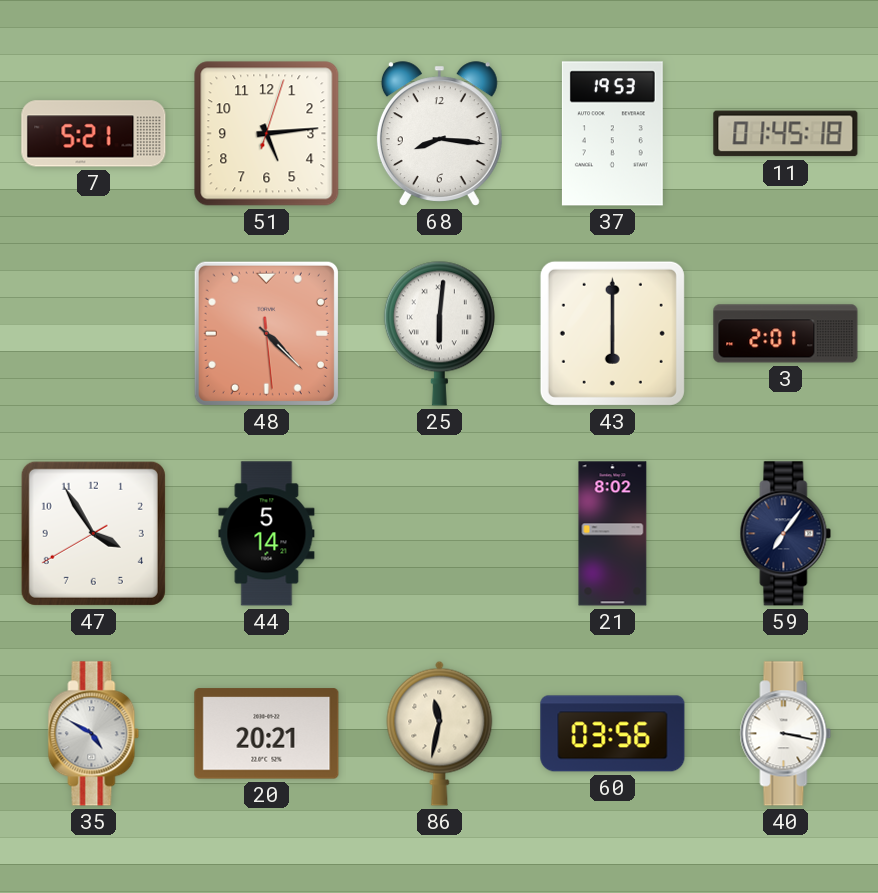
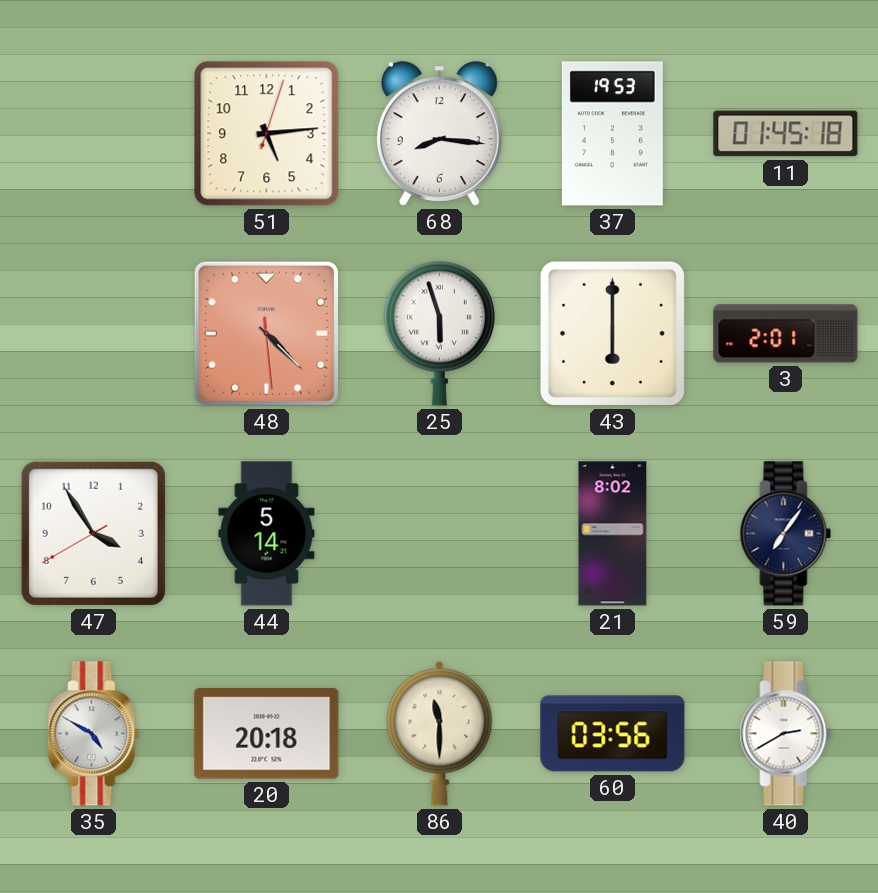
7: 5:21 -> none (94, 134)
25: 6:01 -> 5:57 (439, 333)
20: 20:21 -> 20:18 (267, 734)
86: 11:32 -> 11:30 (440, 733)
40: 3:17 -> 2:40 (786, 734)
